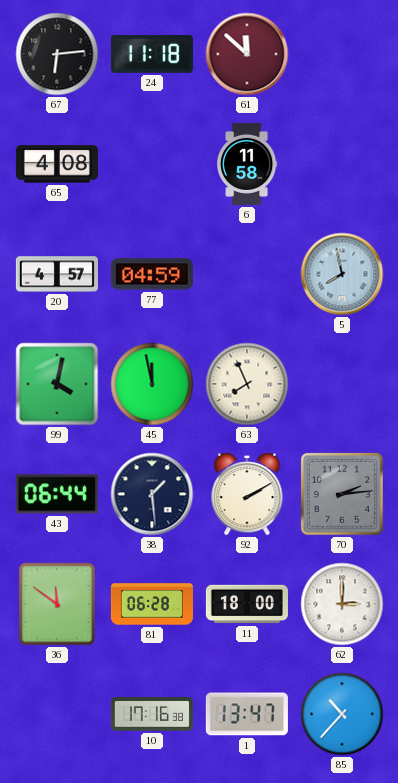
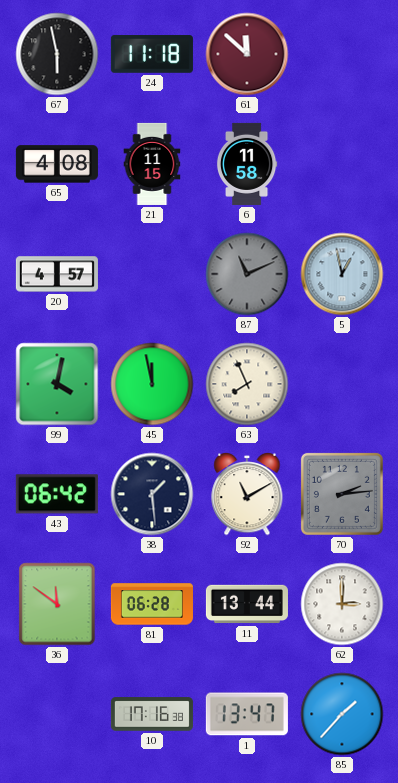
67: 6:14 -> 5:58 (57, 54)
21: none -> 11:15 (152, 164)
77: 04:59 -> none (152, 274)
87: none -> 11:11 (247, 274)
5: 7:58 -> 12:58 (342, 274)
43: 06:44 -> 06:42 (57, 494)
92: 2:10 -> 11:10 (247, 494)
11: 18:00 -> 13:44 (247, 604)
85: 10:37 -> 1:37 (342, 714)
